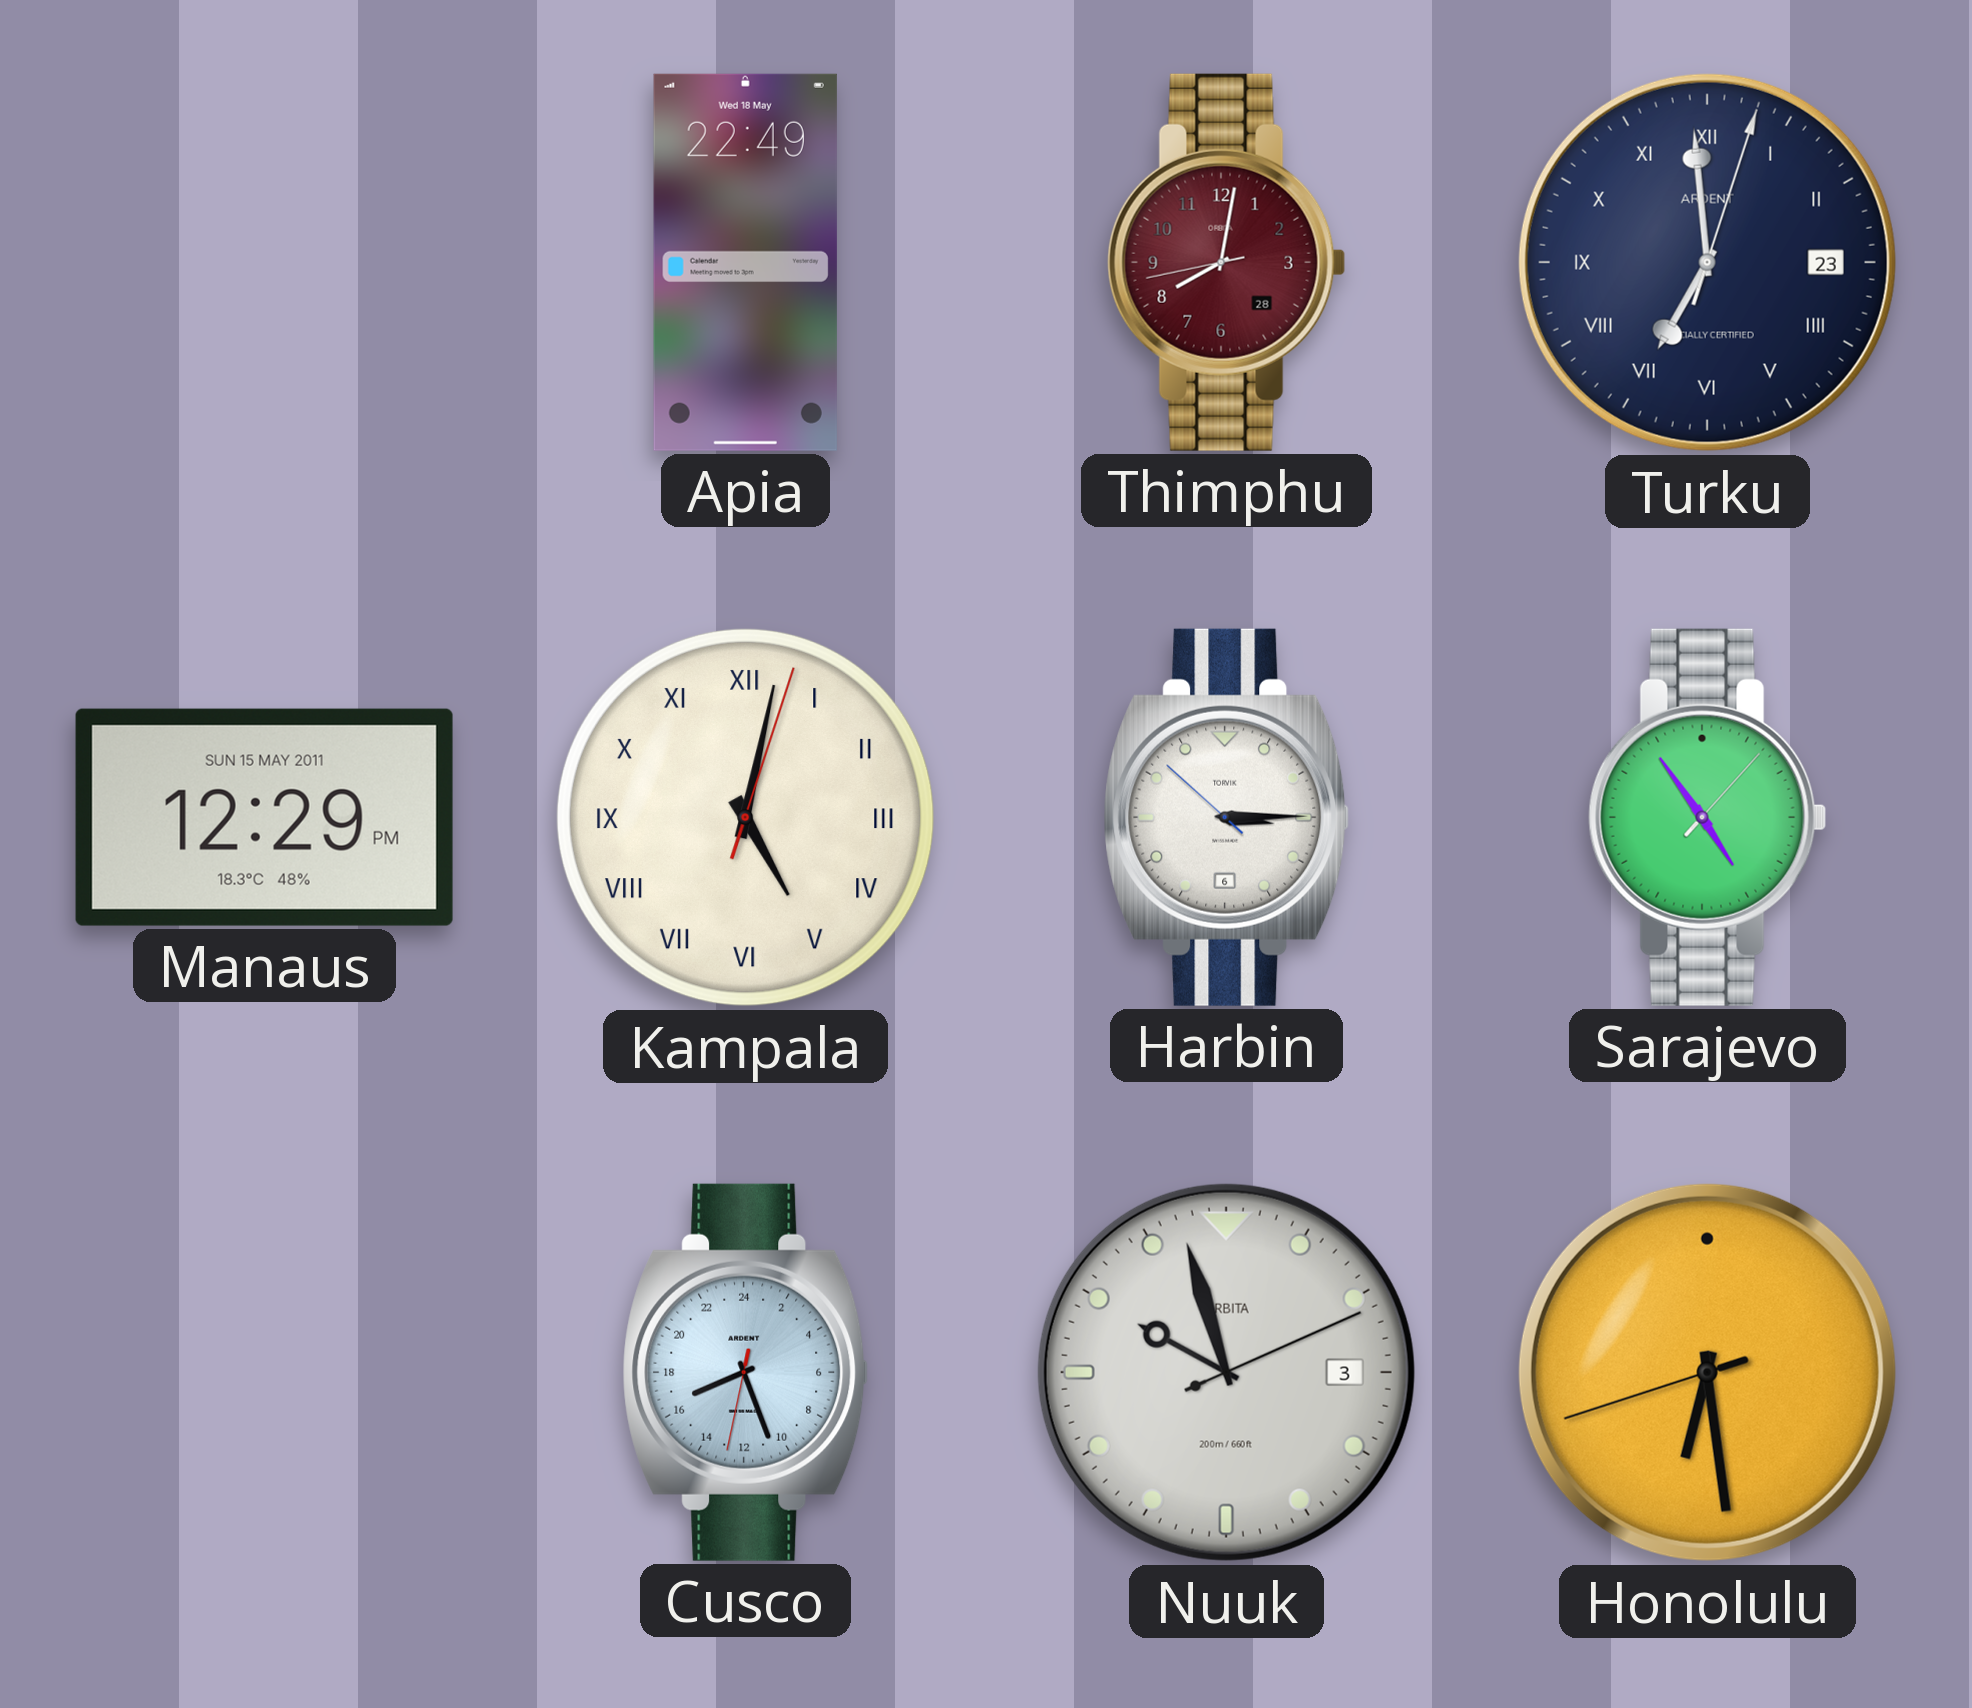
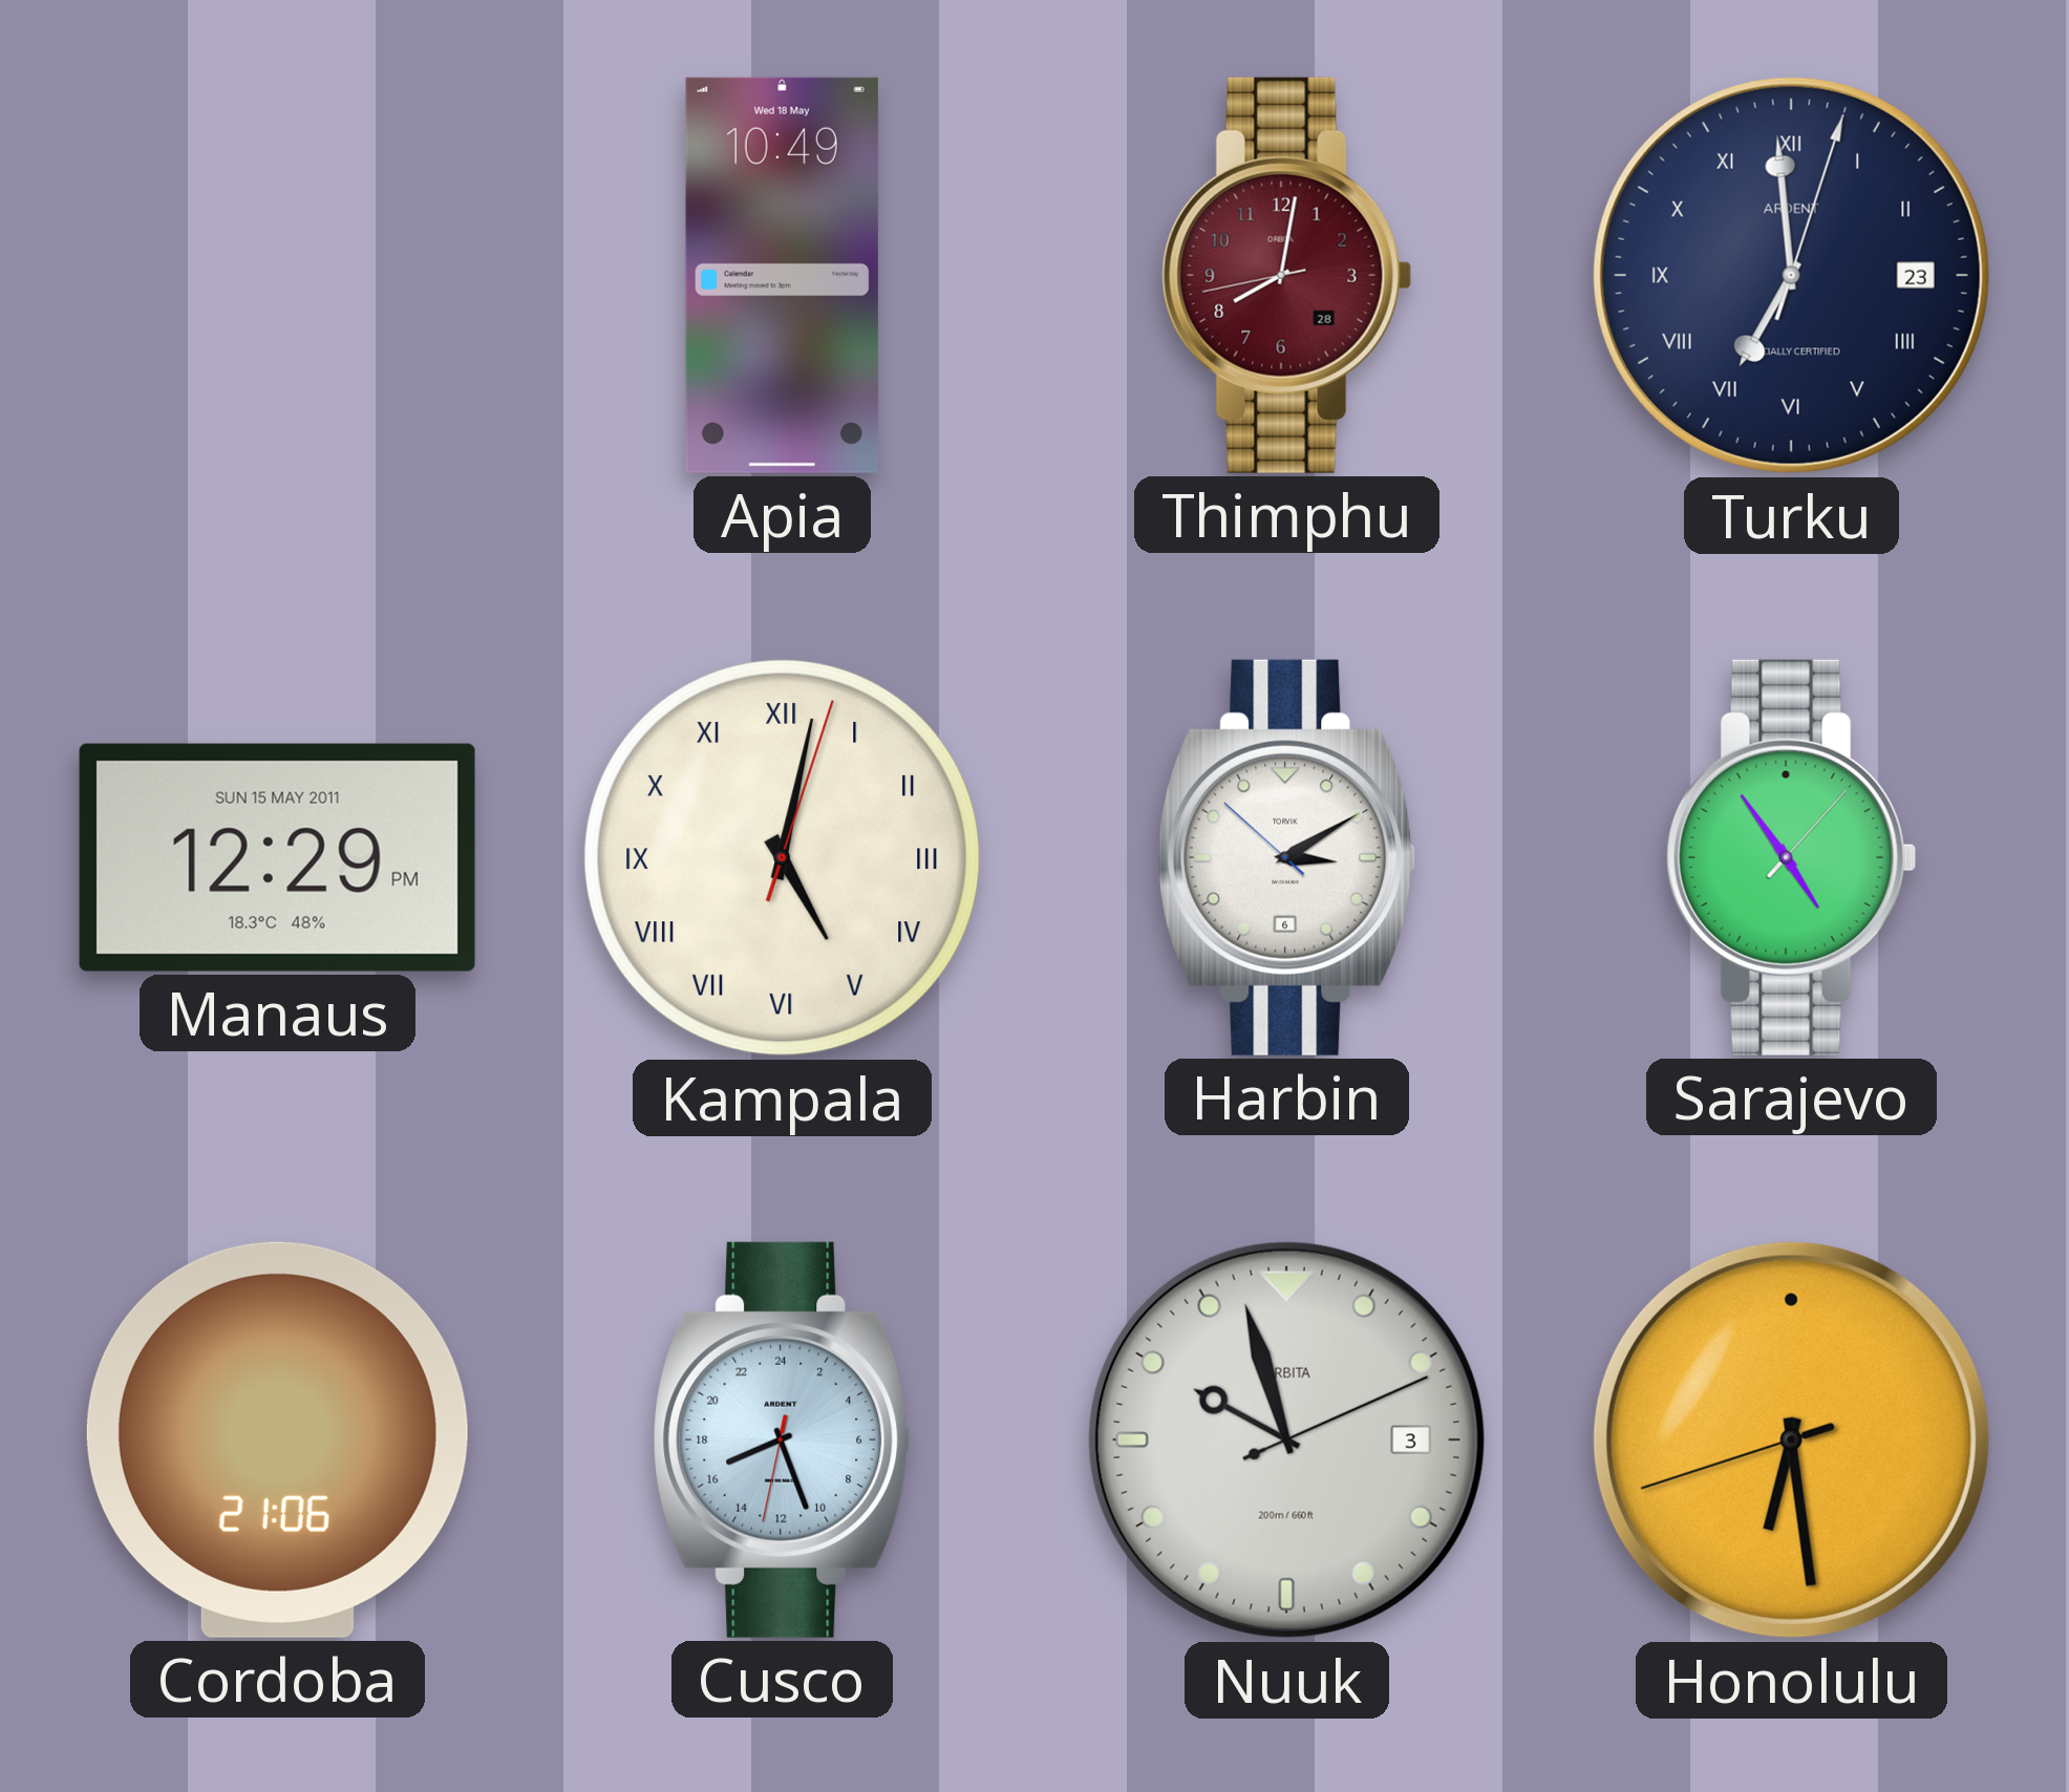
Apia: 22:49 -> 10:49 (782, 275)
Harbin: 3:14 -> 3:09 (1287, 857)
Cordoba: none -> 21:06 (277, 1439)
